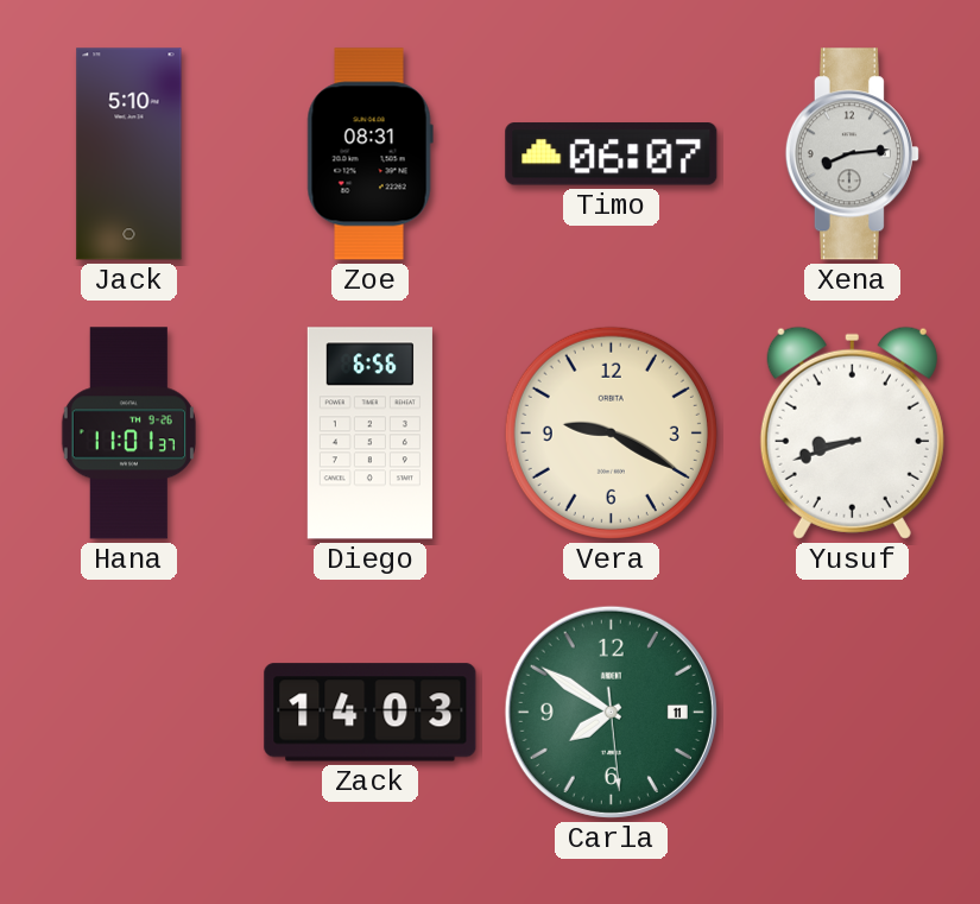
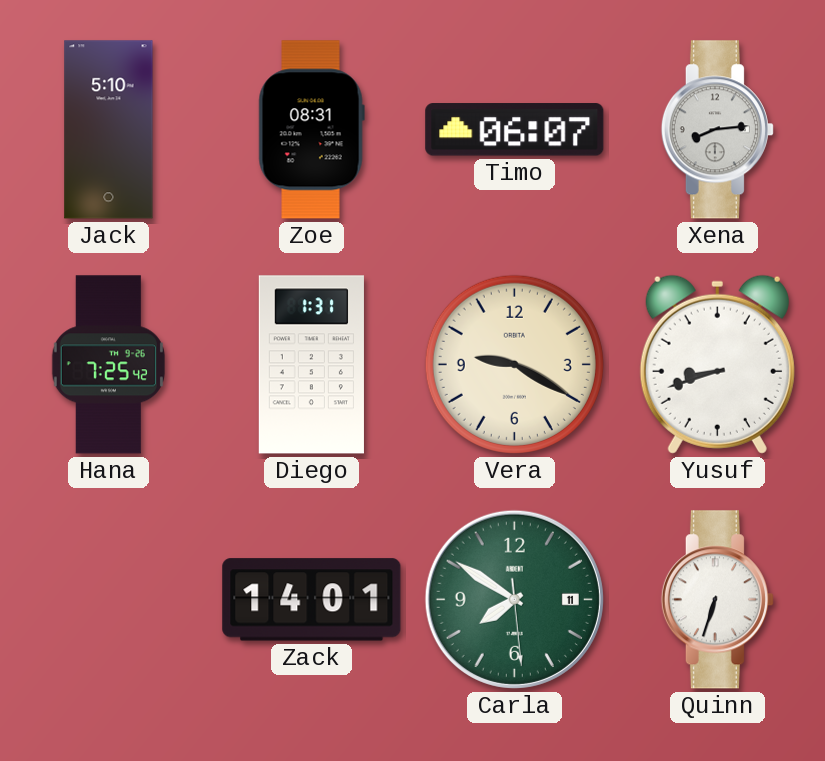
Hana: 11:01 -> 7:25 (108, 365)
Diego: 6:56 -> 1:31 (311, 365)
Zack: 14:03 -> 14:01 (312, 600)
Quinn: none -> 6:33 (717, 600)
